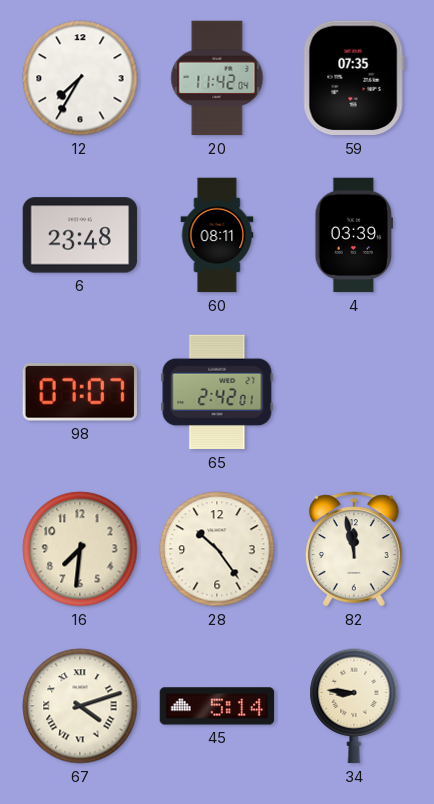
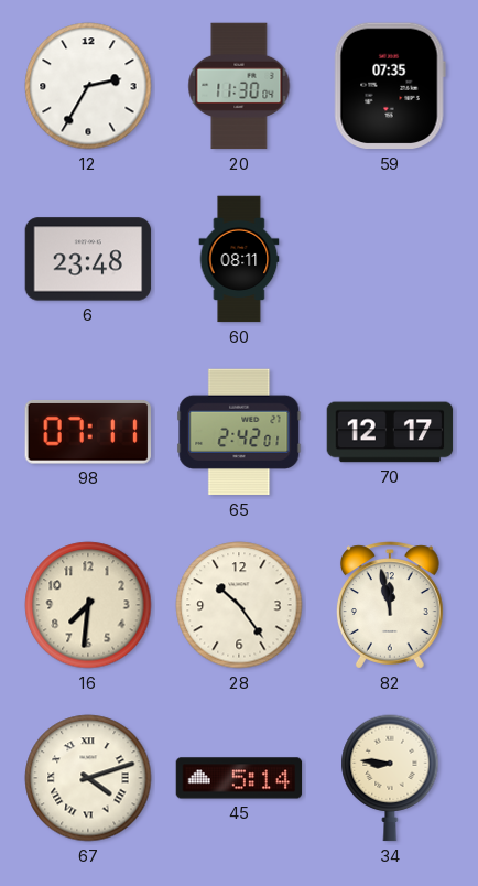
12: 7:35 -> 2:35 (88, 86)
20: 11:42 -> 11:30 (239, 86)
4: 03:39 -> none (354, 235)
98: 07:07 -> 07:11 (88, 433)
70: none -> 12:17 (390, 432)
